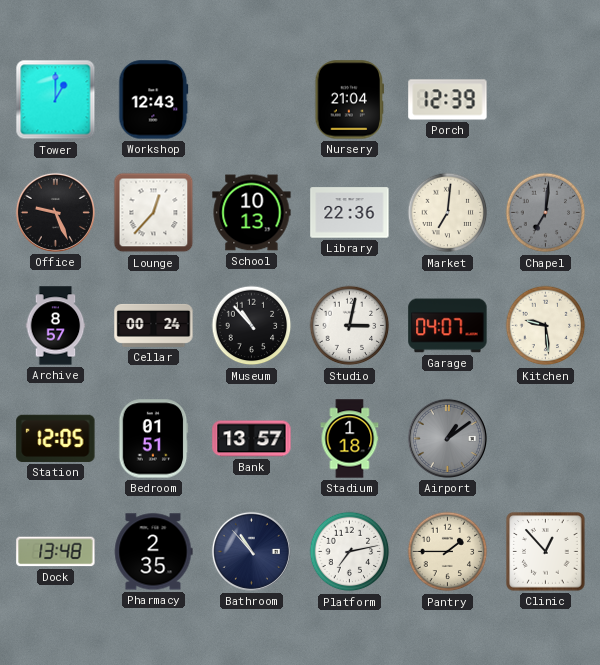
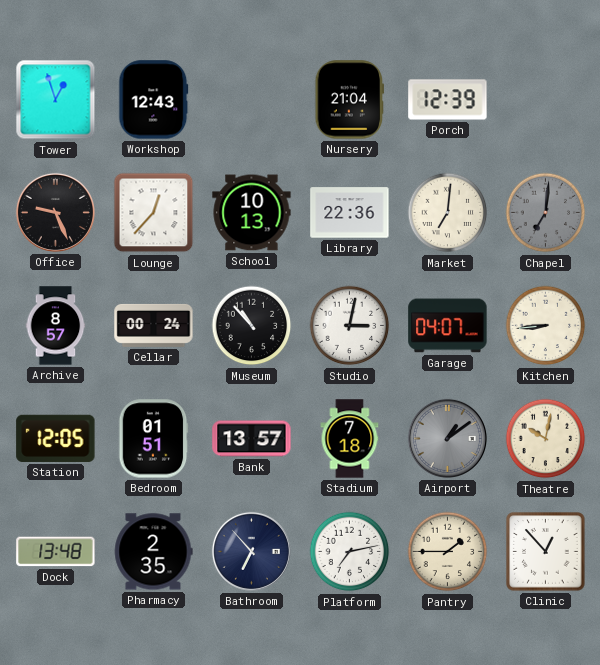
Tower: 1:00 -> 12:57 (56, 100)
Kitchen: 9:29 -> 8:44 (546, 326)
Stadium: 1:18 -> 7:18 (350, 439)
Theatre: none -> 10:02 (546, 439)
Bathroom: 10:53 -> 6:53 (251, 551)
